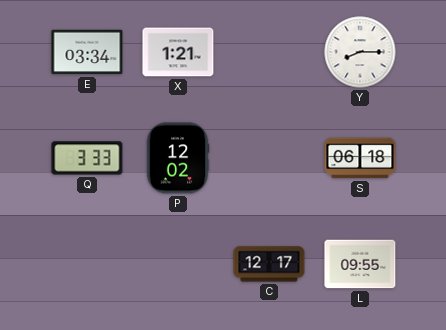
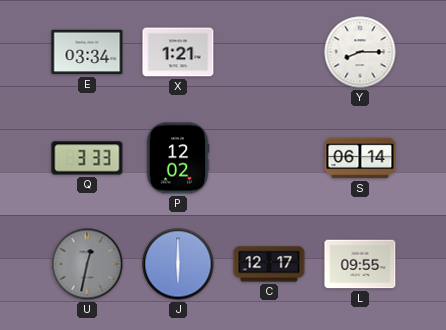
S: 06:18 -> 06:14 (360, 158)
U: none -> 12:32 (87, 264)
J: none -> 6:00 (178, 264)
